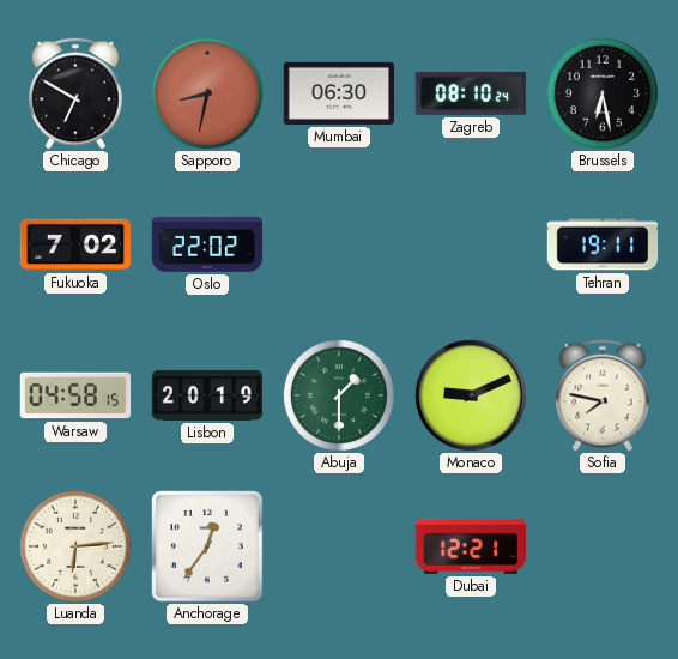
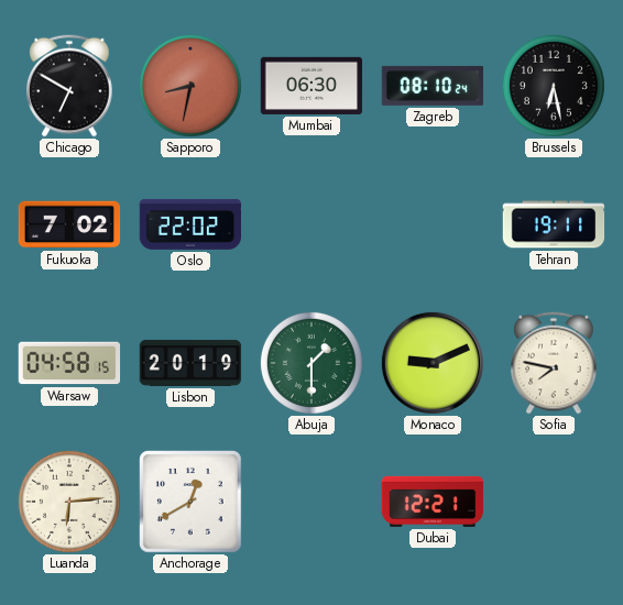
Anchorage: 12:36 -> 12:40 (192, 503)
